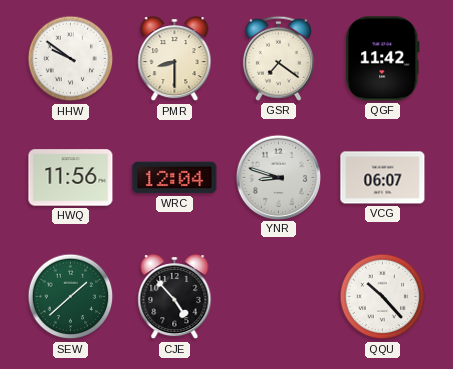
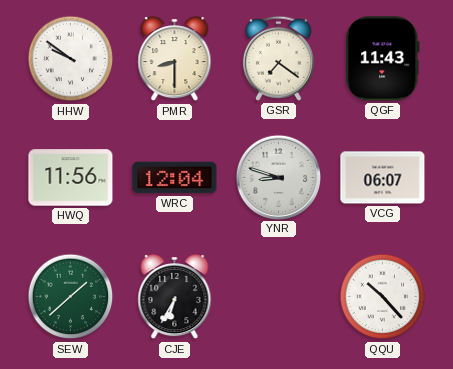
QGF: 11:42 -> 11:43 (383, 59)
CJE: 4:53 -> 6:35 (175, 297)
